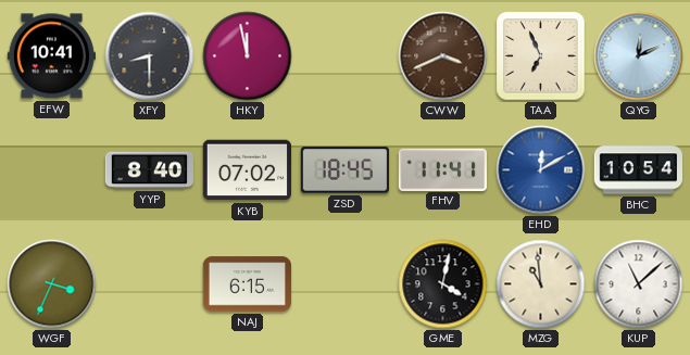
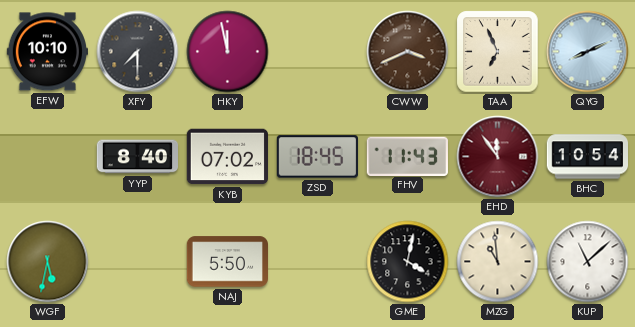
EFW: 10:41 -> 10:10 (47, 52)
XFY: 8:30 -> 7:30 (138, 52)
QYG: 12:11 -> 8:11 (588, 52)
FHV: 11:41 -> 11:43 (407, 156)
EHD: 12:10 -> 11:54 (498, 157)
EHD dial: blue -> burgundy (498, 157)
WGF: 3:34 -> 5:32 (48, 262)
NAJ: 6:15 -> 5:50 (227, 262)
